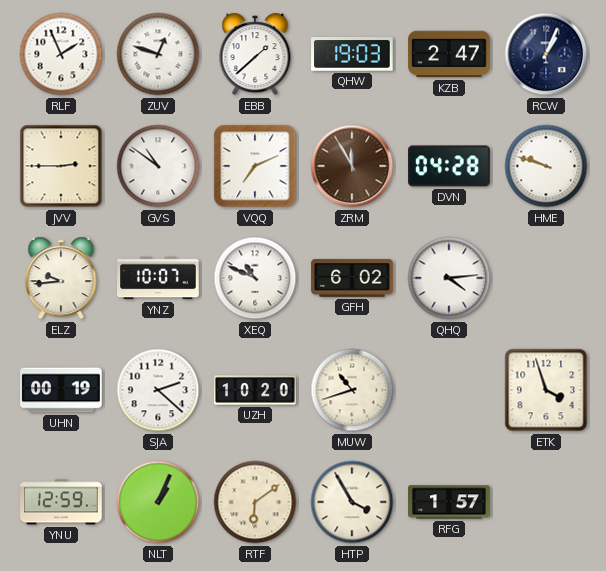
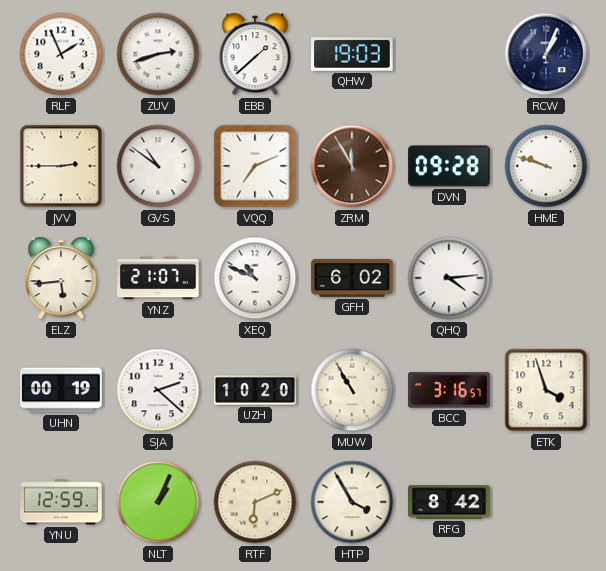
ZUV: 12:48 -> 2:42 (158, 54)
KZB: 2:47 -> none (449, 54)
DVN: 04:28 -> 09:28 (449, 166)
ELZ: 9:44 -> 5:44 (61, 278)
YNZ: 10:07 -> 21:07 (158, 278)
MUW: 10:42 -> 10:55 (352, 390)
BCC: none -> 3:16 (449, 390)
RTF: 6:09 -> 6:11 (255, 502)
RFG: 1:57 -> 8:42 (449, 502)
